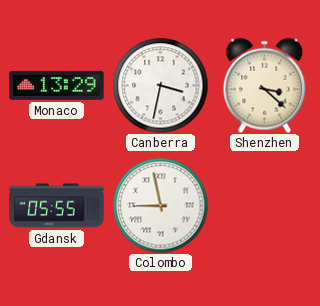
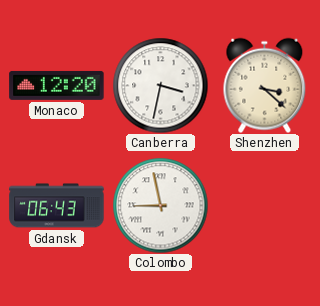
Monaco: 13:29 -> 12:20 (57, 85)
Gdansk: 05:55 -> 06:43 (57, 206)
